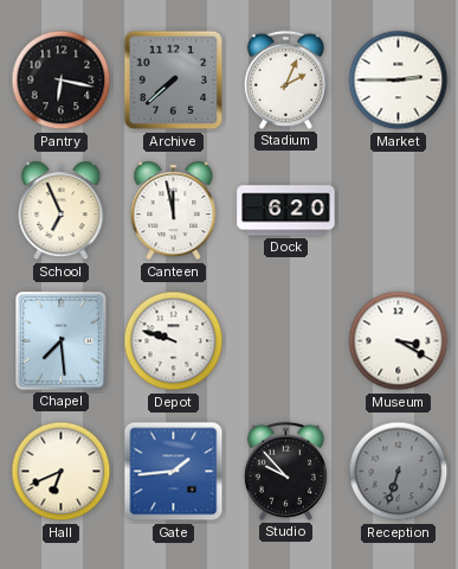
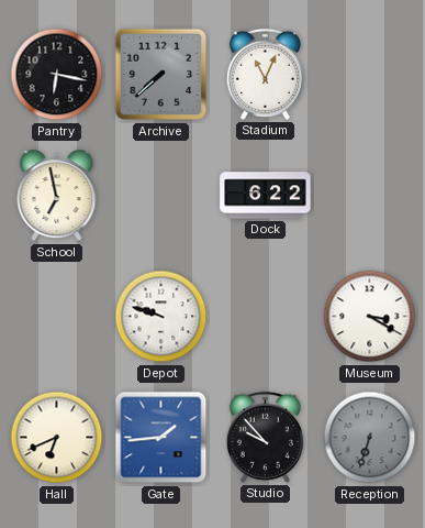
Stadium: 2:04 -> 11:04 (265, 74)
Market: 2:45 -> none (399, 81)
School: 6:56 -> 6:58 (57, 196)
Canteen: 11:58 -> none (174, 211)
Dock: 6:20 -> 6:22 (266, 196)
Chapel: 7:29 -> none (62, 341)
